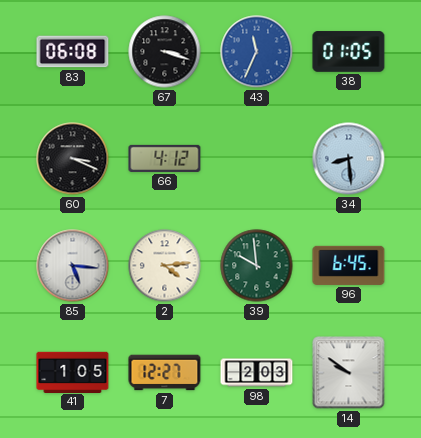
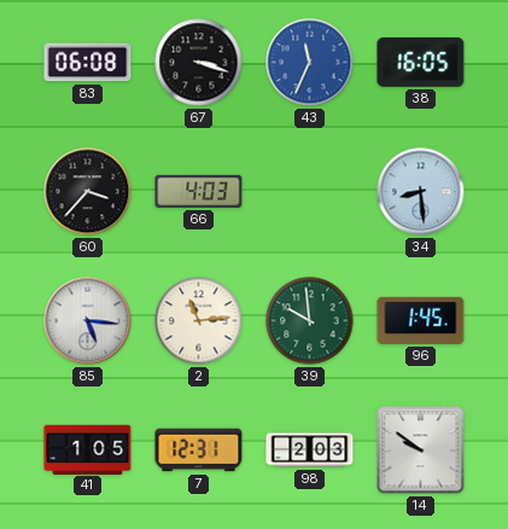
38: 01:05 -> 16:05 (421, 63)
60: 3:19 -> 3:37 (88, 192)
66: 4:12 -> 4:03 (199, 191)
2: 4:14 -> 11:14 (199, 321)
96: 6:45 -> 1:45 (421, 320)
7: 12:27 -> 12:31 (199, 450)
